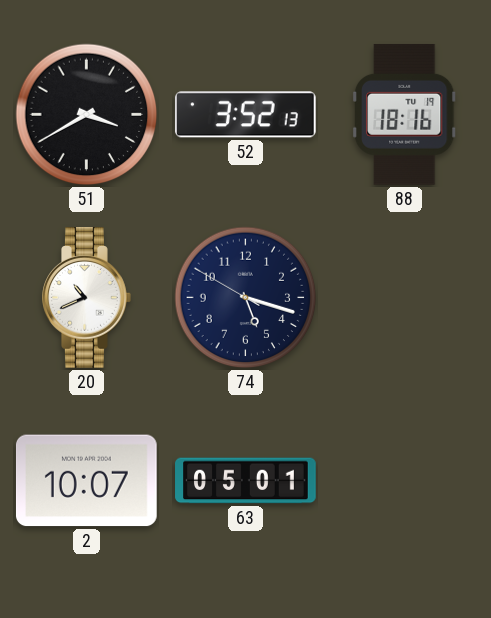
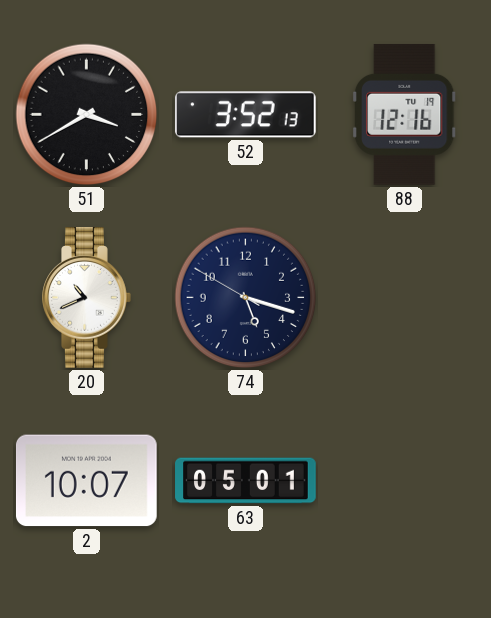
88: 18:16 -> 12:16 (404, 114)
